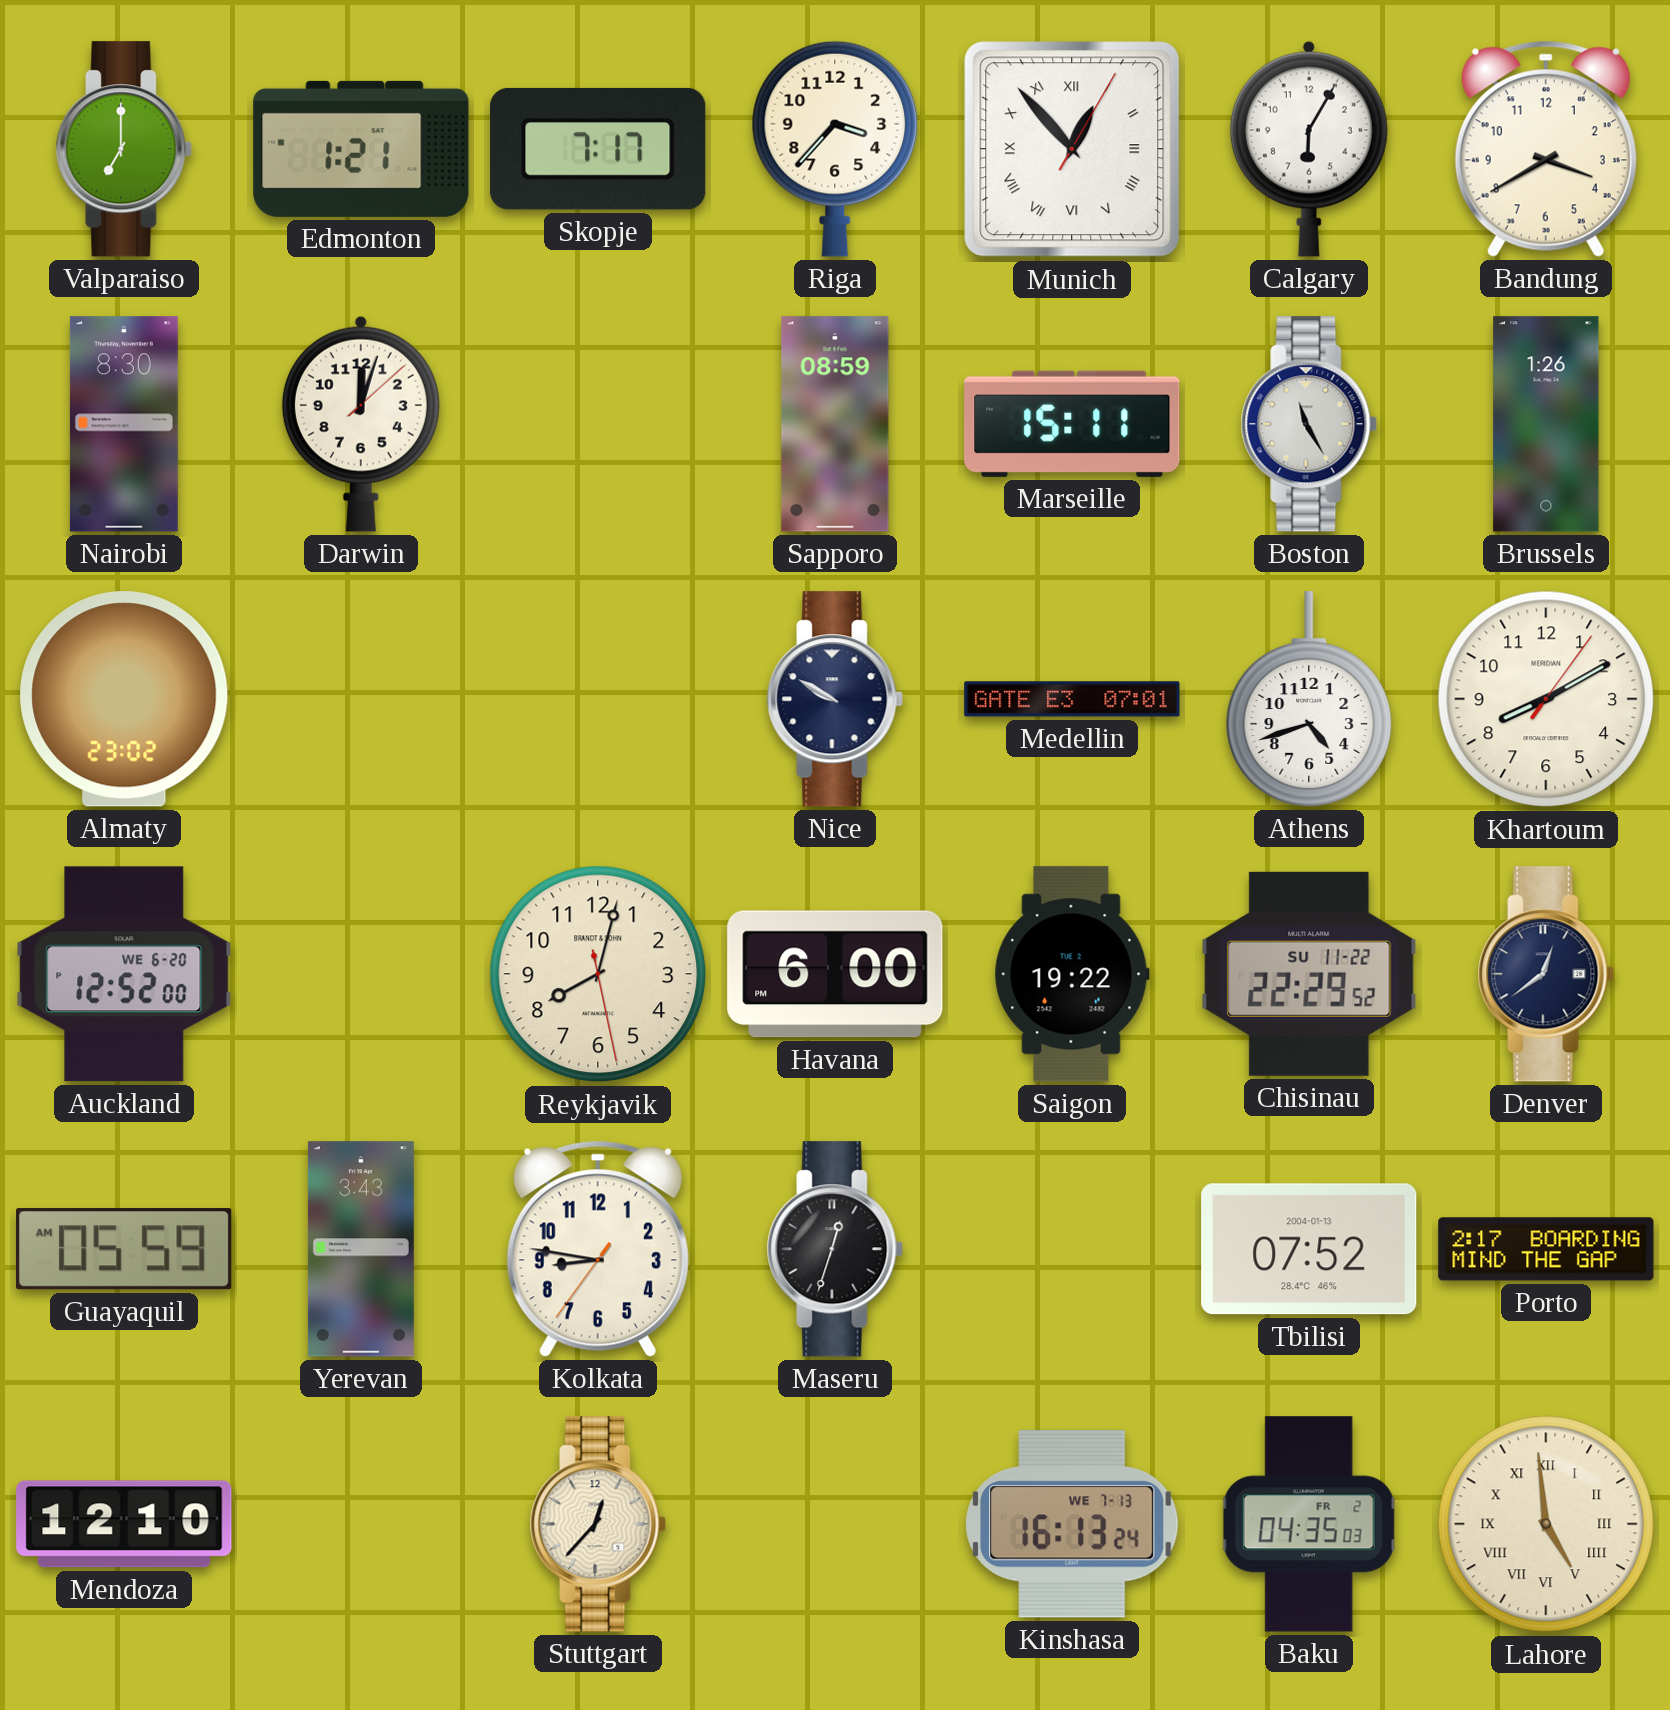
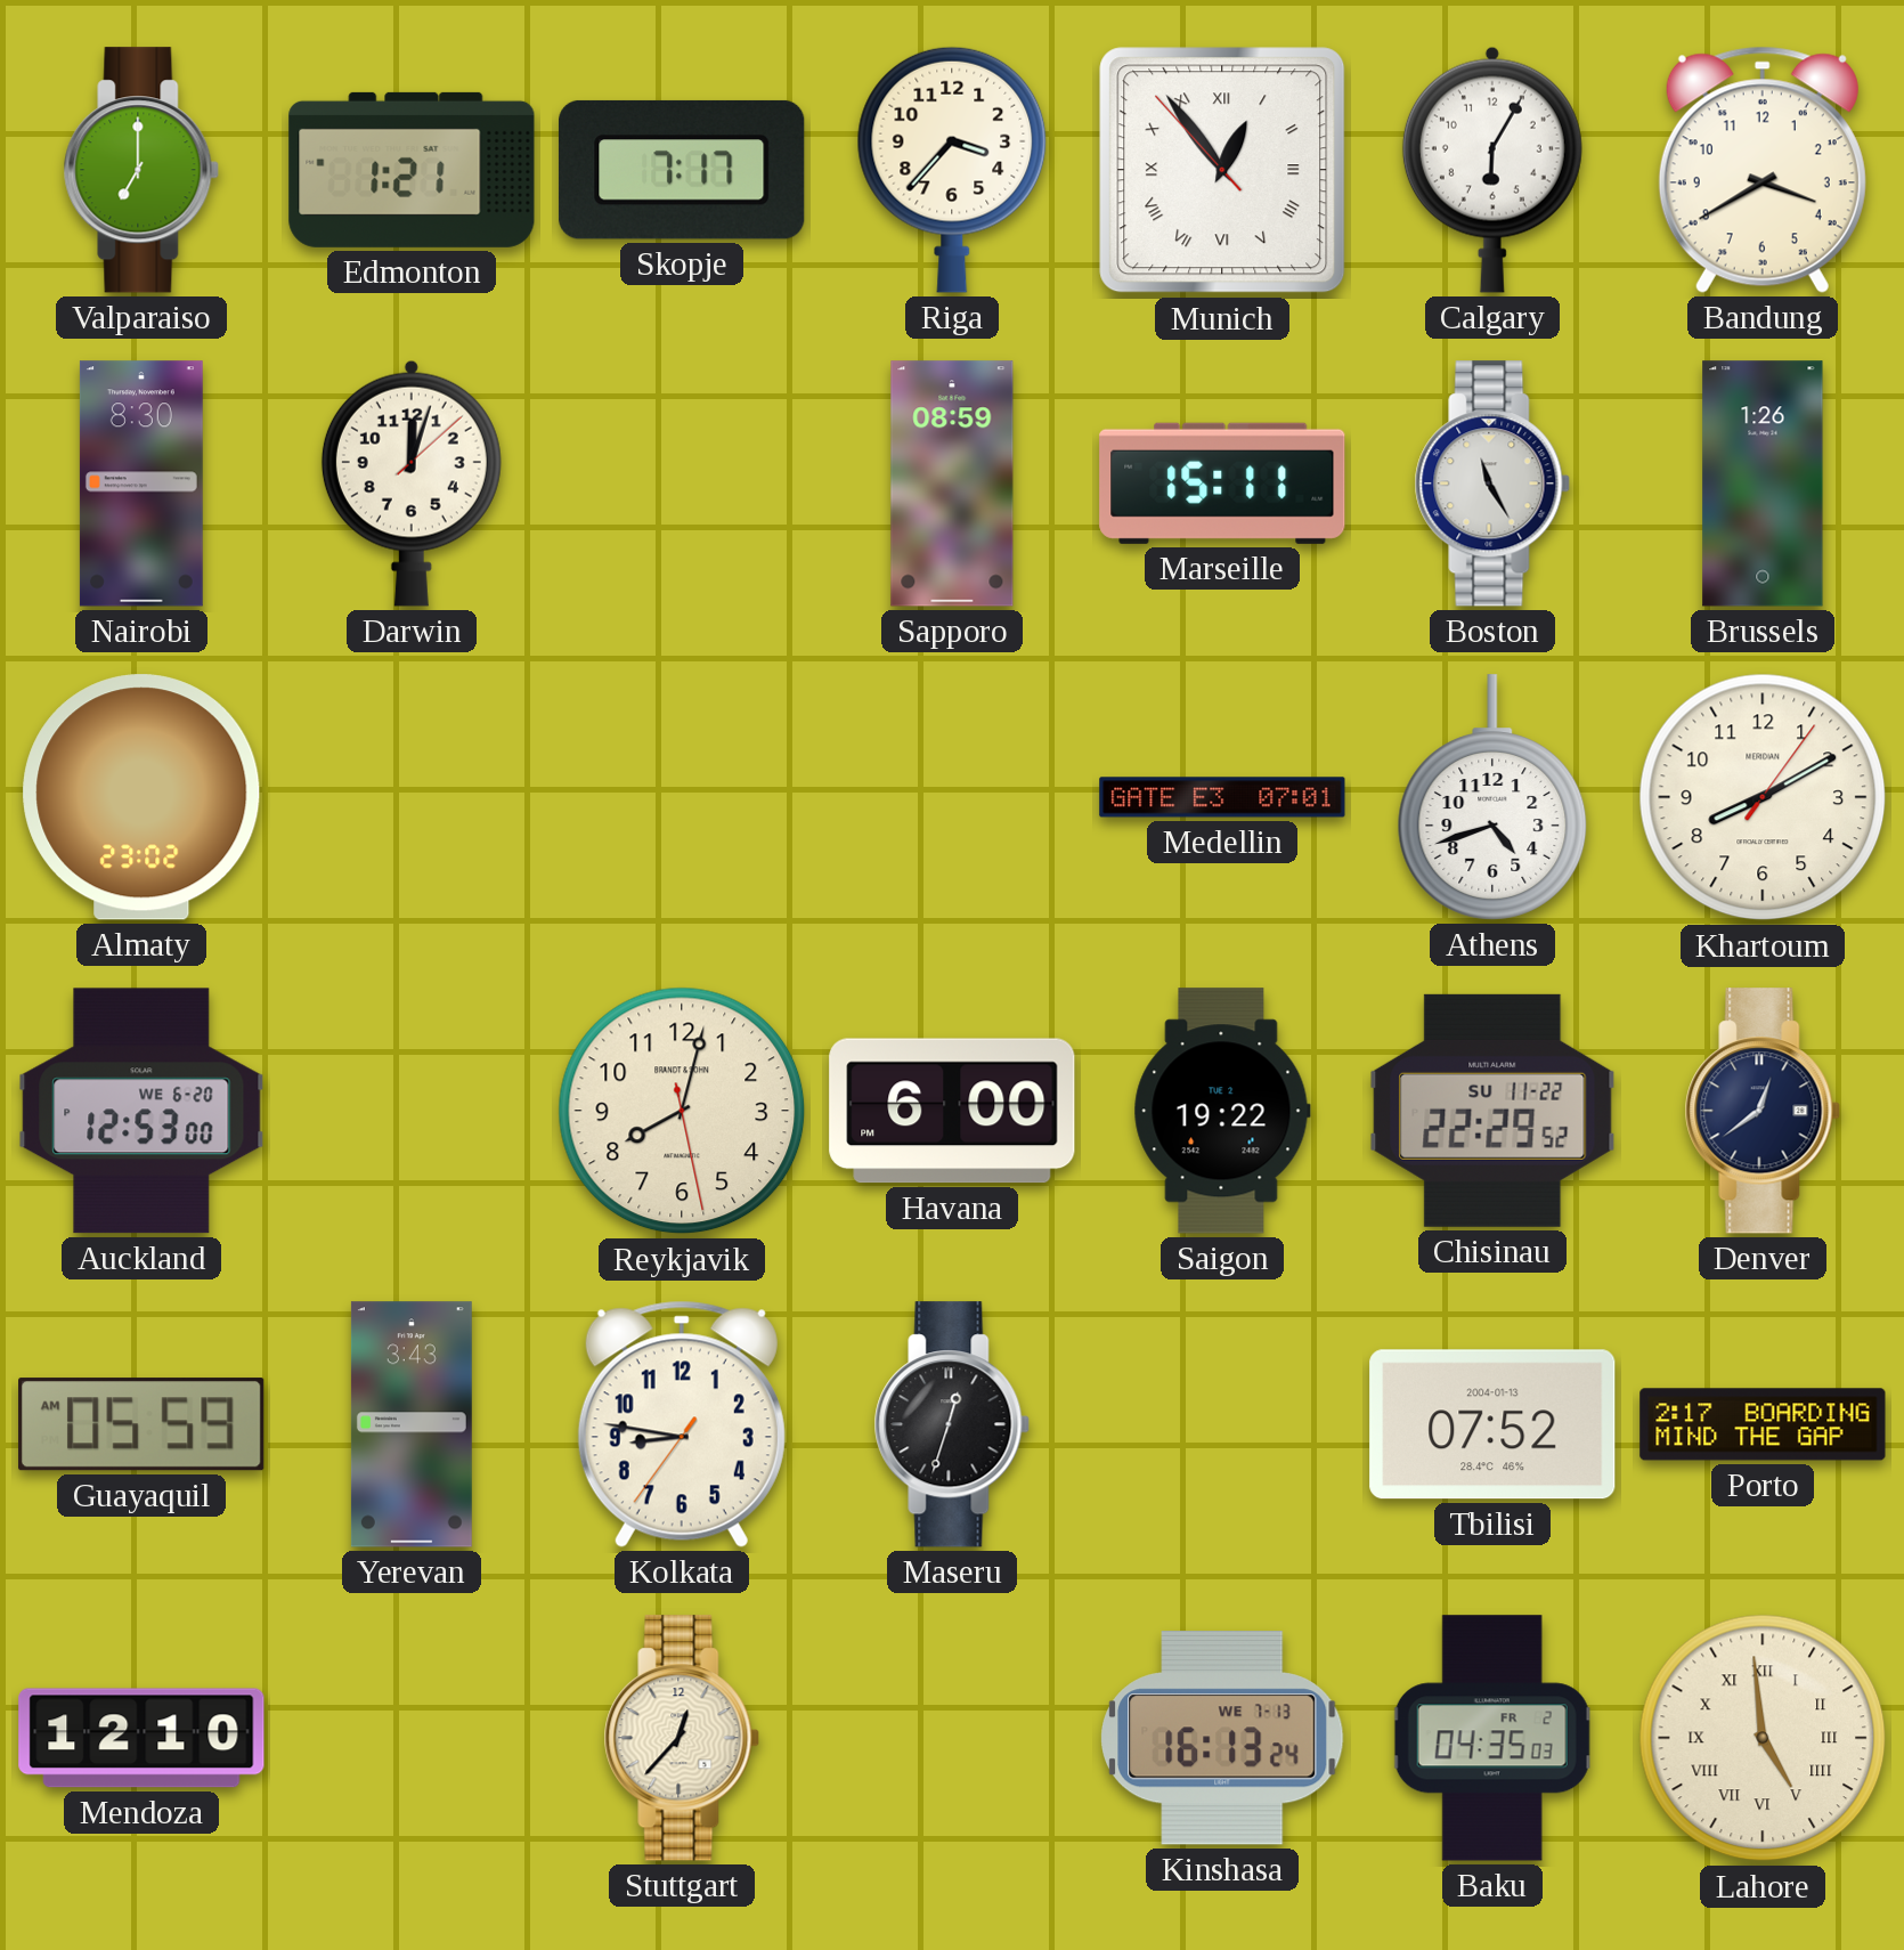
Munich: 12:53:05 -> 12:53:53 (1222, 170)
Nice: 9:50 -> none (835, 699)
Auckland: 12:52 -> 12:53 (141, 1111)
